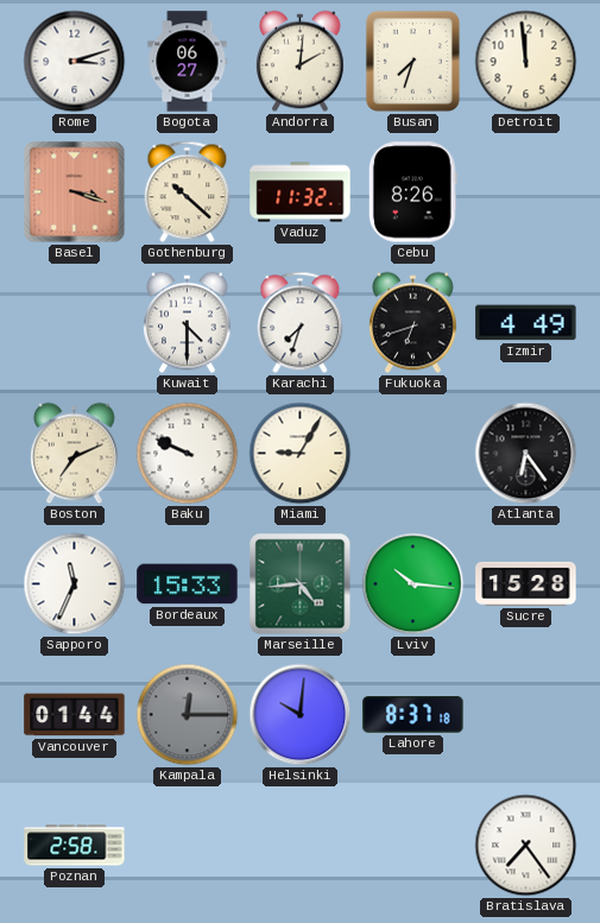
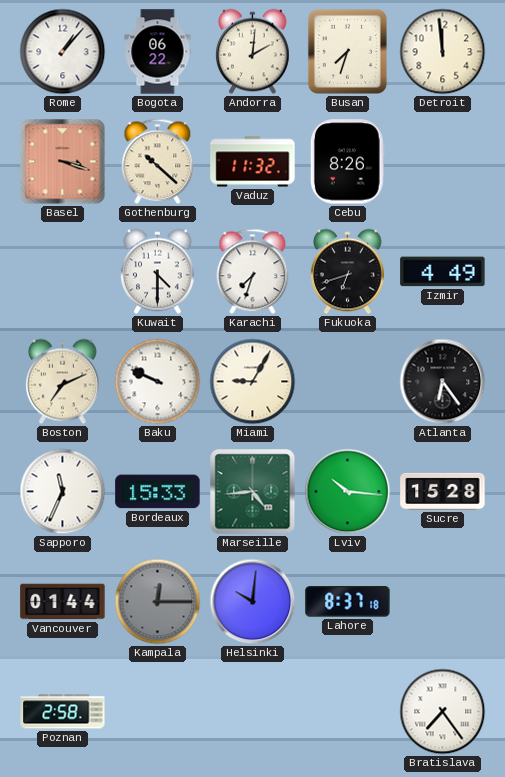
Rome: 3:12 -> 1:07 (63, 52)
Bogota: 06:27 -> 06:22 (158, 52)
